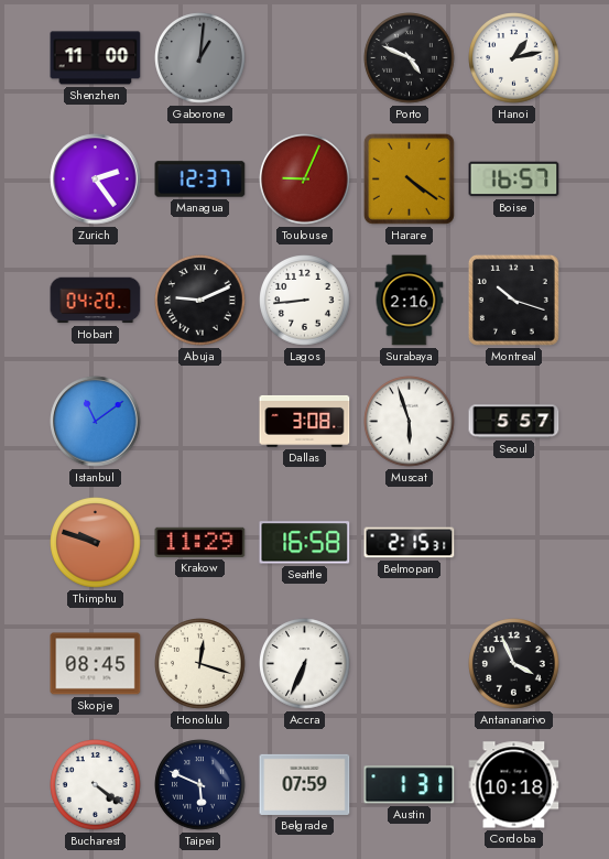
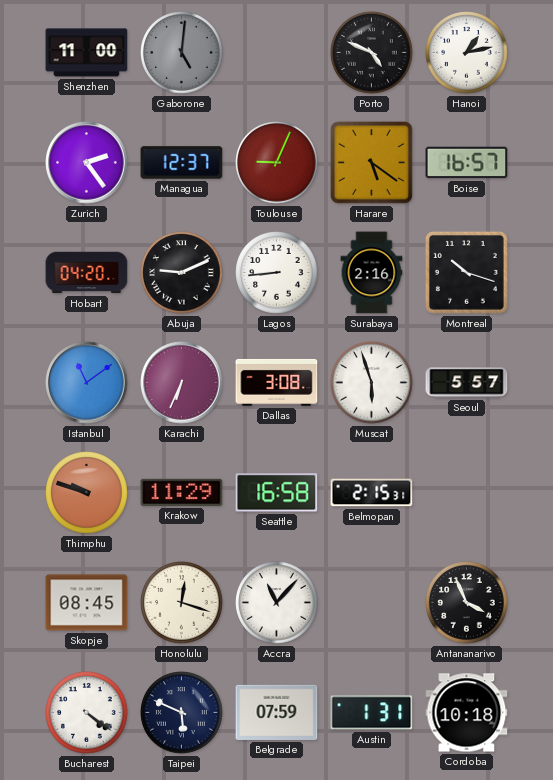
Gaborone: 1:01 -> 5:01 (182, 53)
Harare: 4:21 -> 5:21 (371, 162)
Karachi: none -> 6:34 (182, 383)
Accra: 6:34 -> 11:07 (277, 603)
